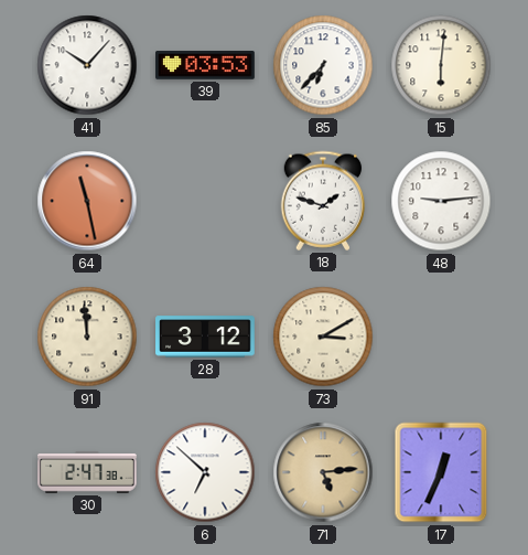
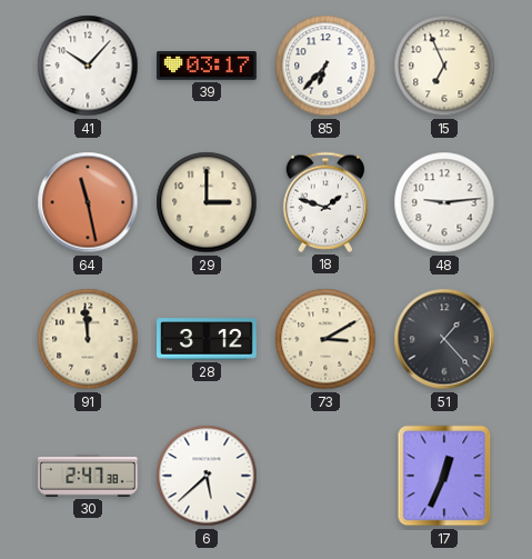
39: 03:53 -> 03:17 (208, 66)
15: 6:01 -> 6:56 (444, 66)
29: none -> 3:00 (207, 202)
51: none -> 1:23 (444, 339)
6: 6:52 -> 5:38 (207, 476)
71: 5:14 -> none (323, 472)
